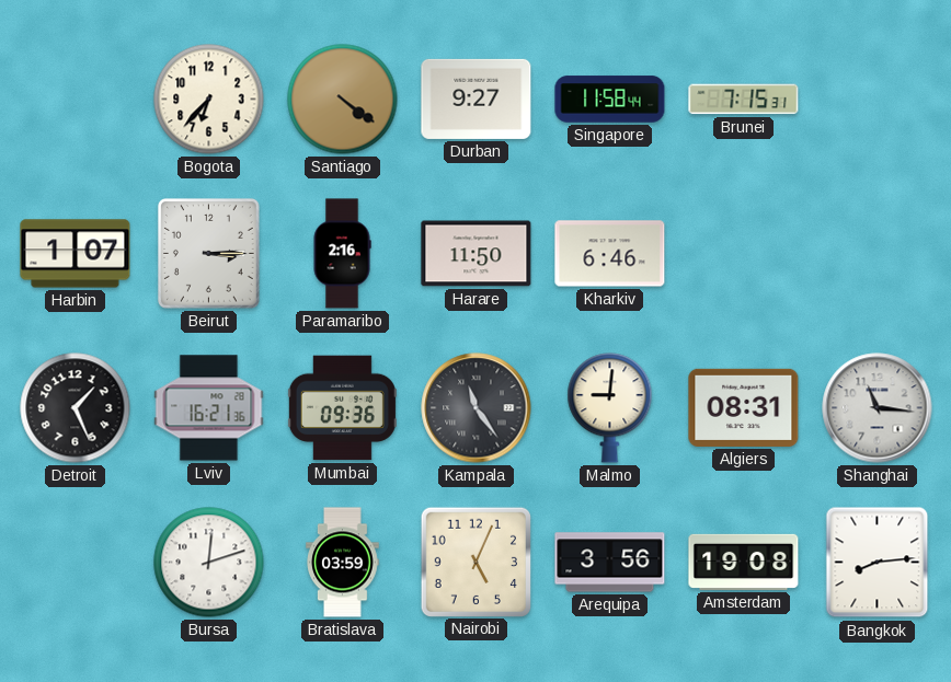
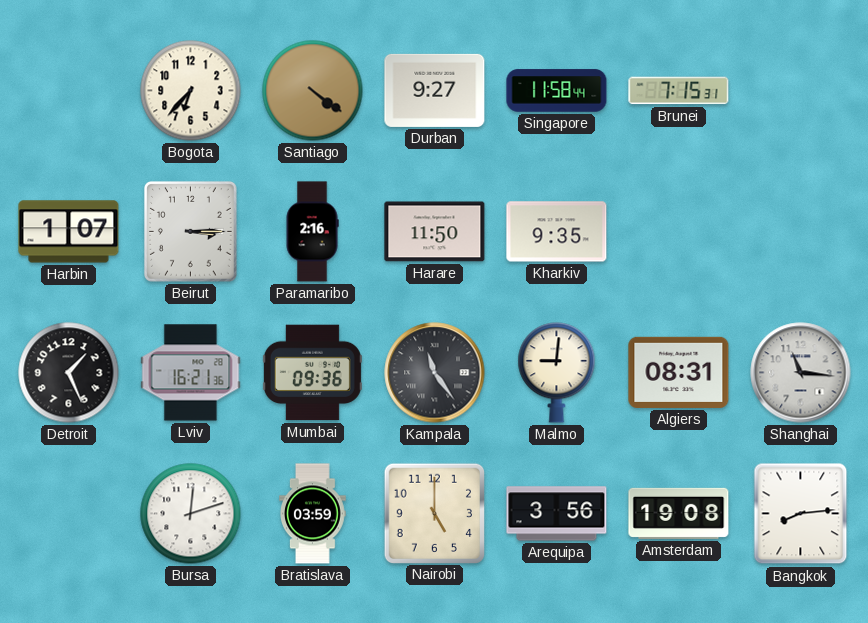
Kharkiv: 6:46 -> 9:35 (557, 232)
Nairobi: 5:04 -> 5:00 (434, 513)
